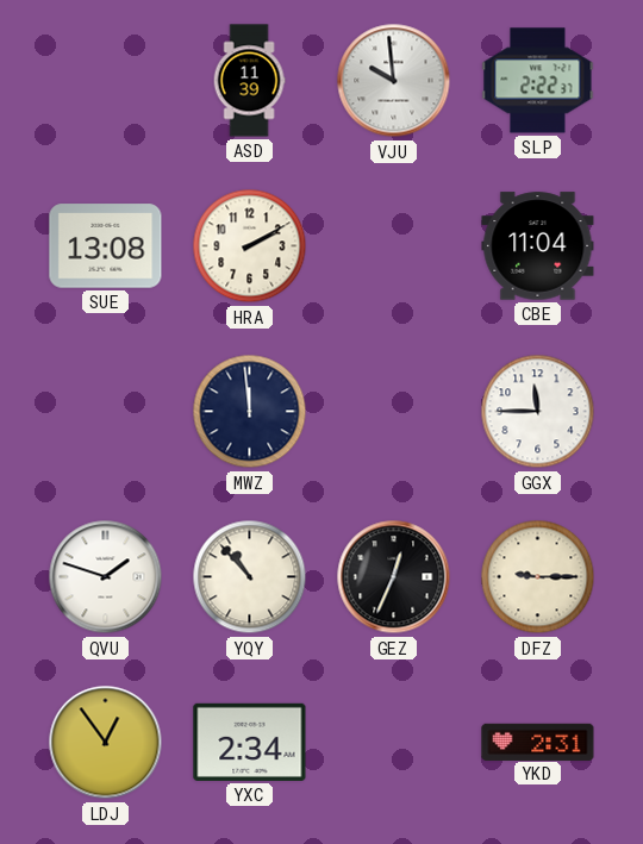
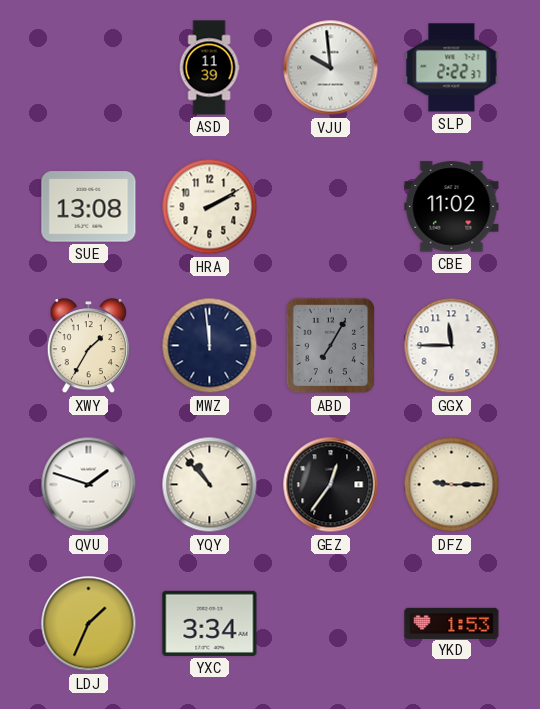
CBE: 11:04 -> 11:02 (452, 207)
XWY: none -> 1:35 (88, 346)
ABD: none -> 7:05 (331, 346)
GEZ: 12:34 -> 12:36 (331, 485)
LDJ: 12:54 -> 1:34 (89, 624)
YXC: 2:34 -> 3:34 (210, 623)
YKD: 2:31 -> 1:53 (452, 623)
